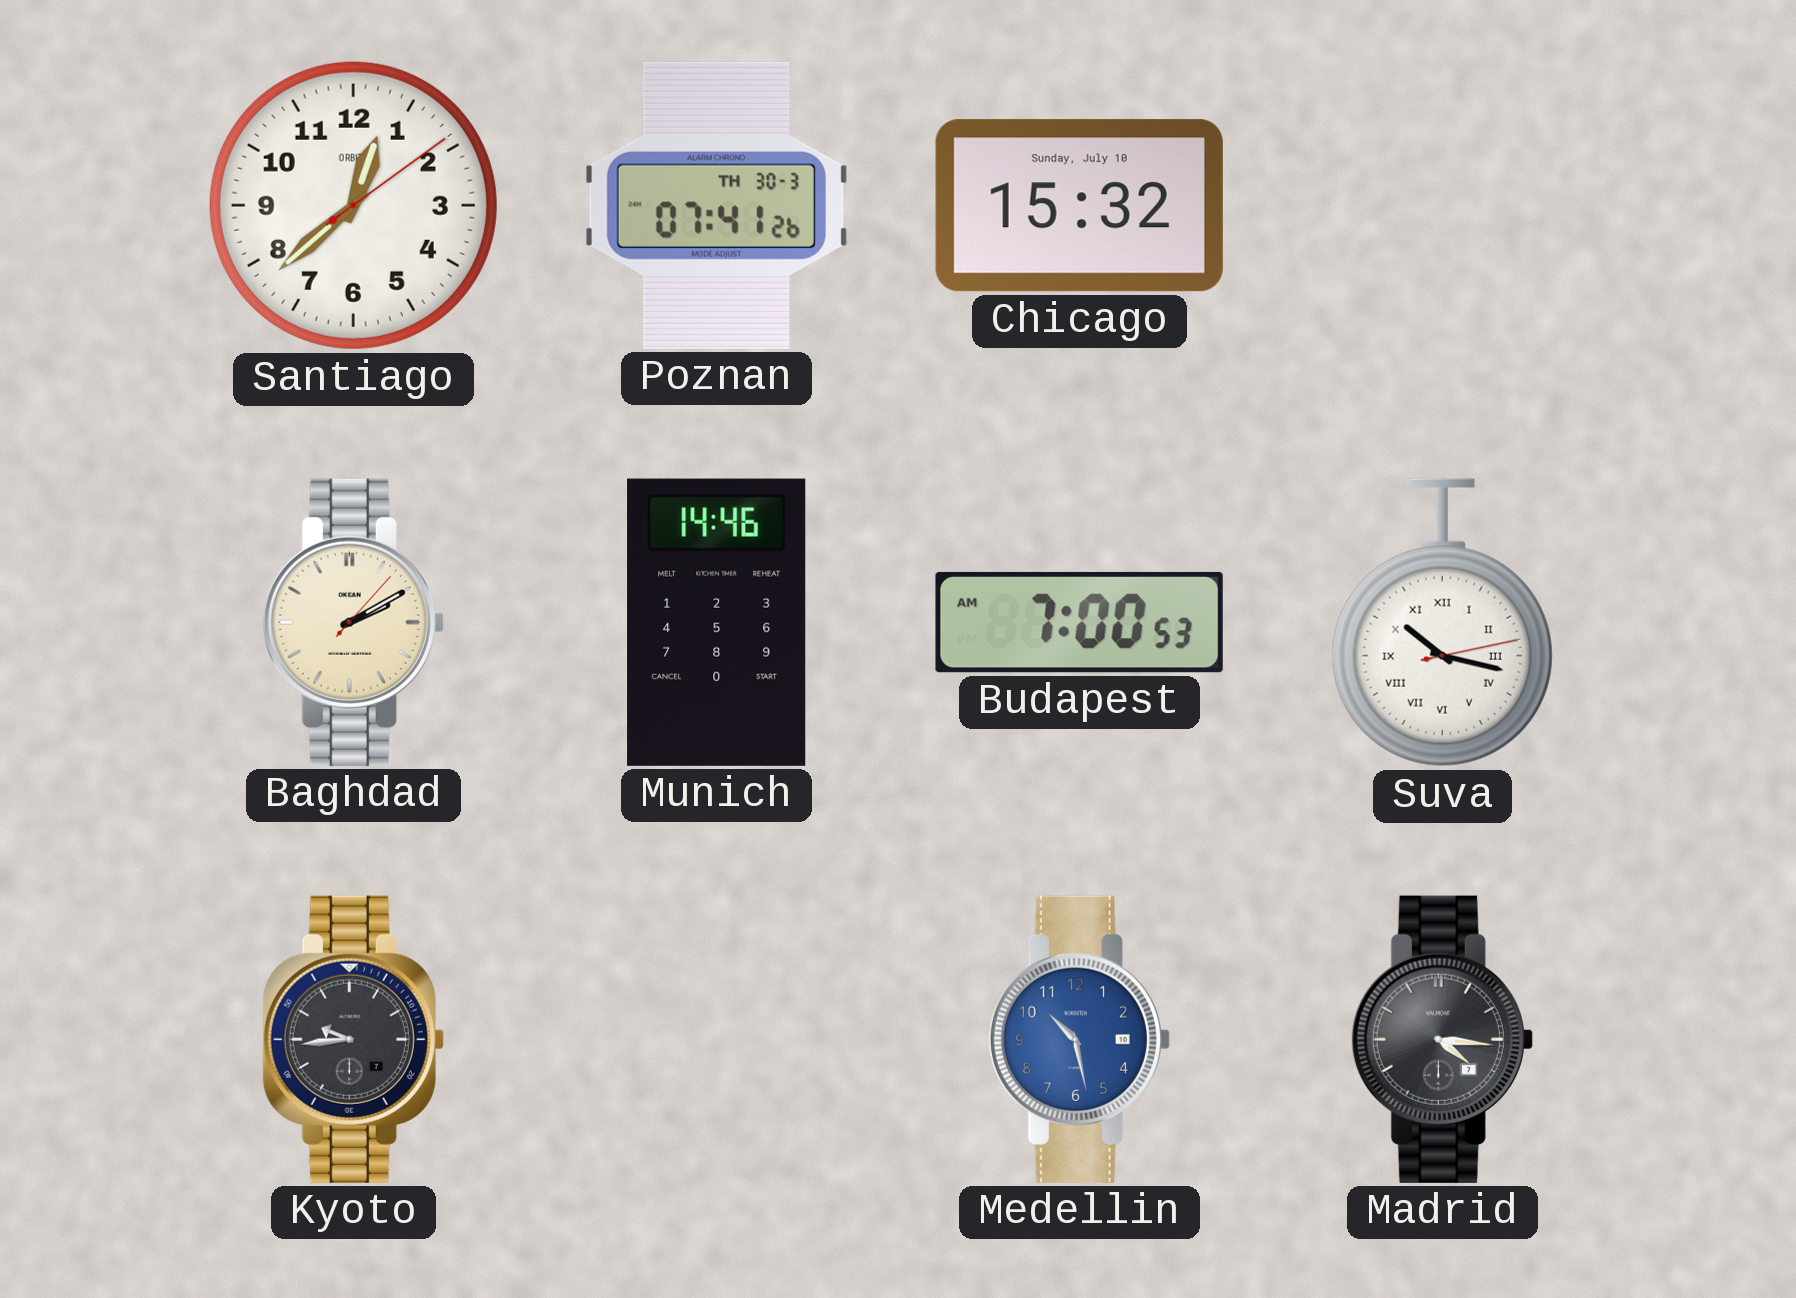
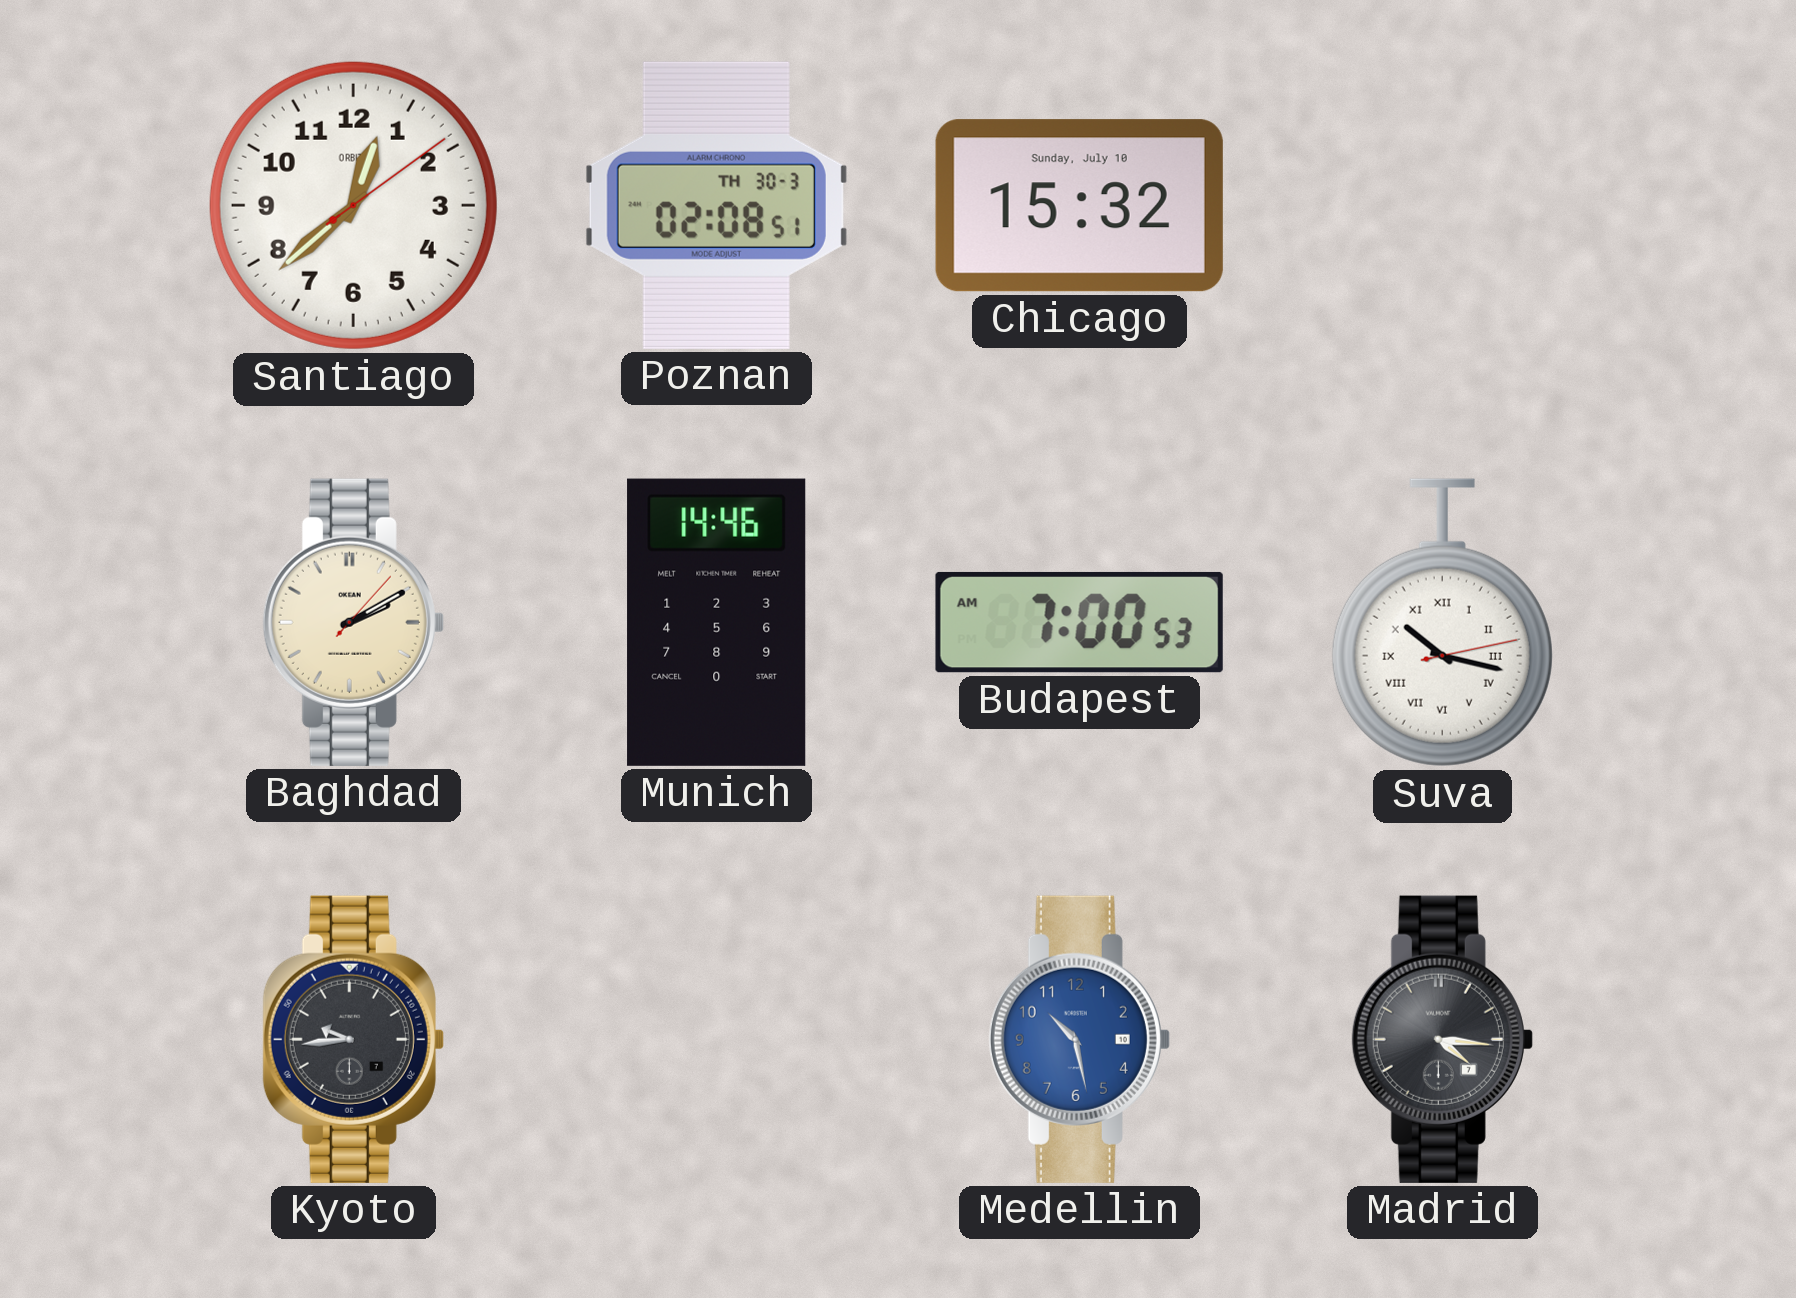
Poznan: 07:41 -> 02:08 (716, 205)
